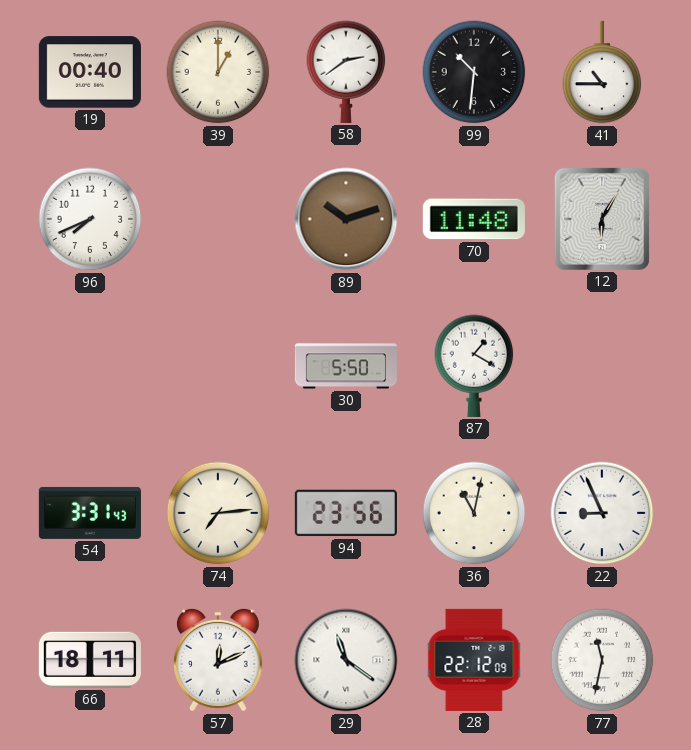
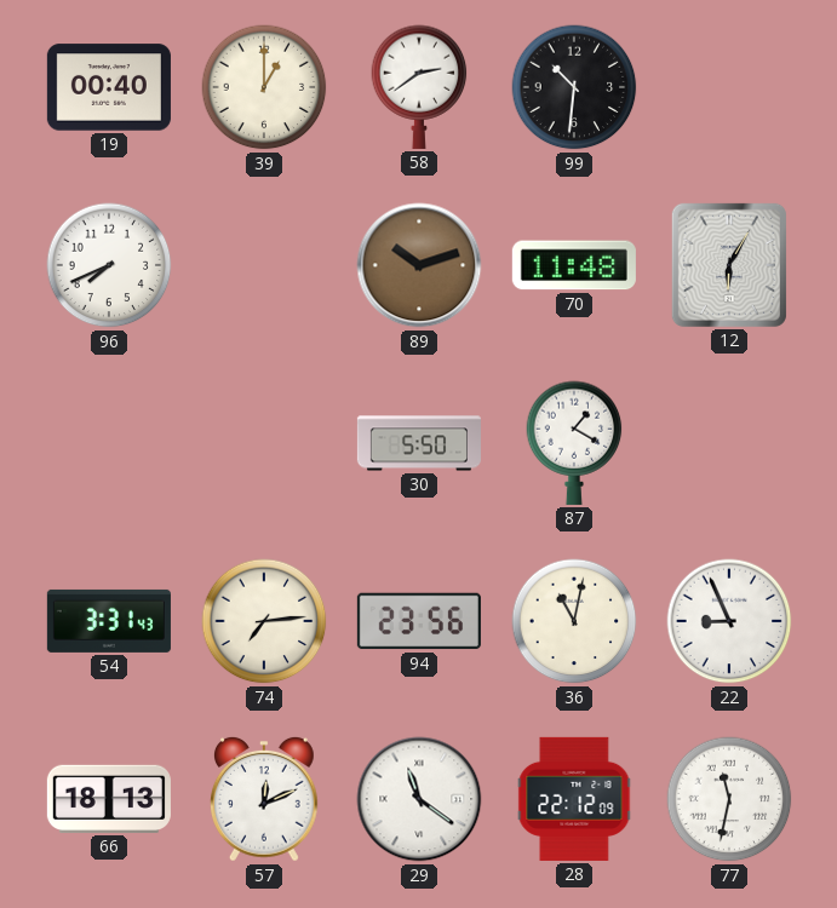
41: 10:45 -> none (602, 72)
66: 18:11 -> 18:13 (109, 799)
